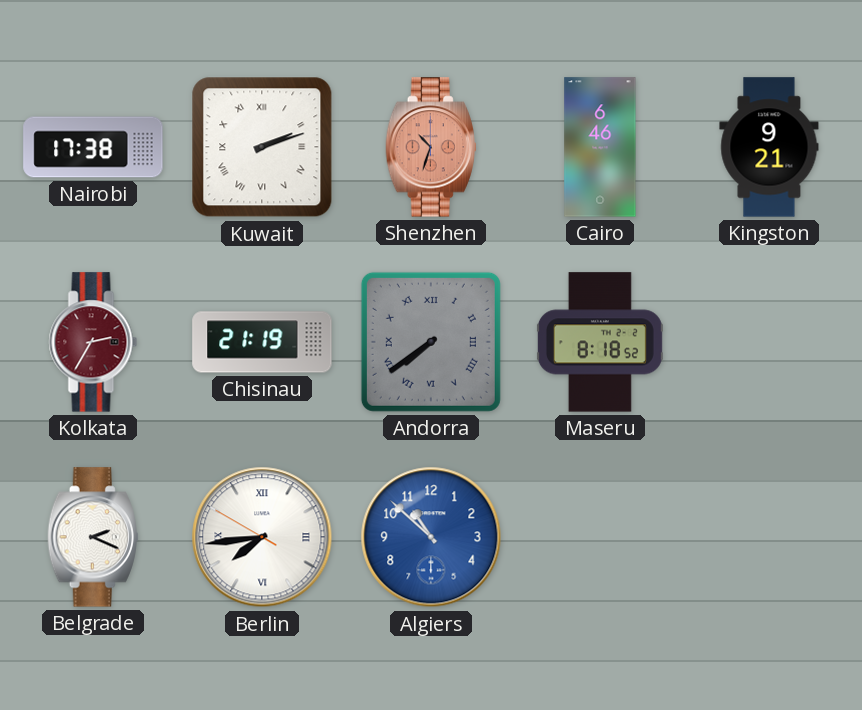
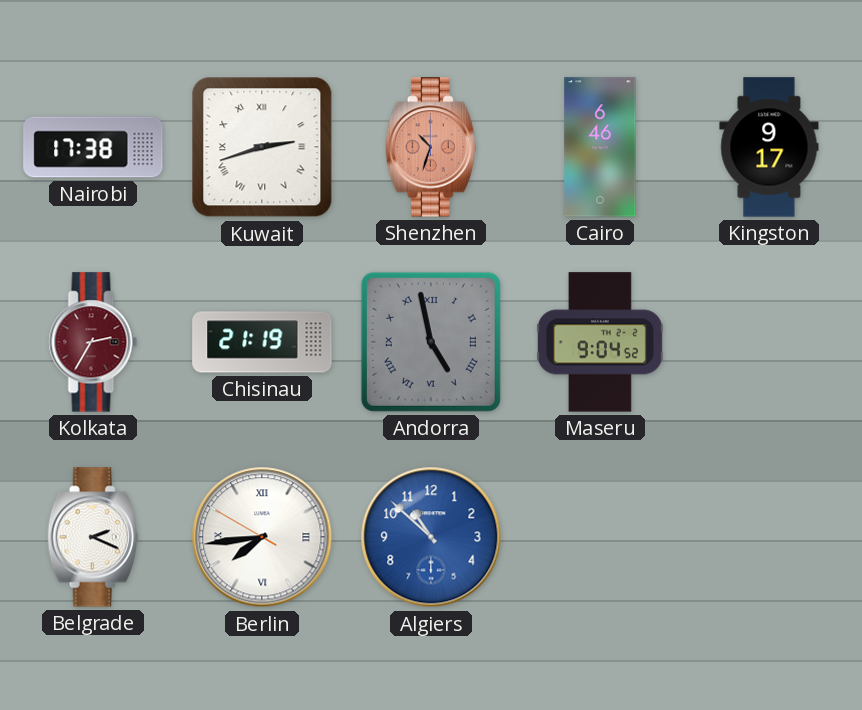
Kuwait: 2:12 -> 2:42 (262, 147)
Kingston: 9:21 -> 9:17 (769, 147)
Andorra: 7:39 -> 4:58 (431, 342)
Maseru: 8:18 -> 9:04 (600, 342)
